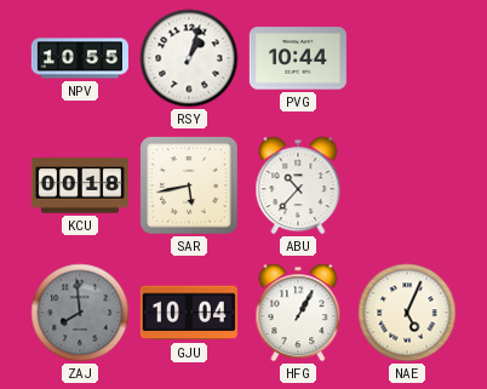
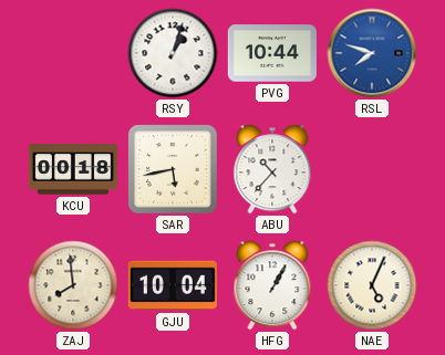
NPV: 10:55 -> none (80, 58)
RSL: none -> 7:48 (372, 53)
ZAJ dial: grey -> cream (73, 285)
